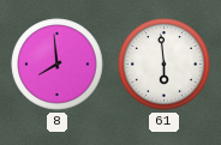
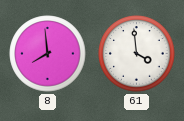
61: 5:59 -> 3:59 (137, 54)
